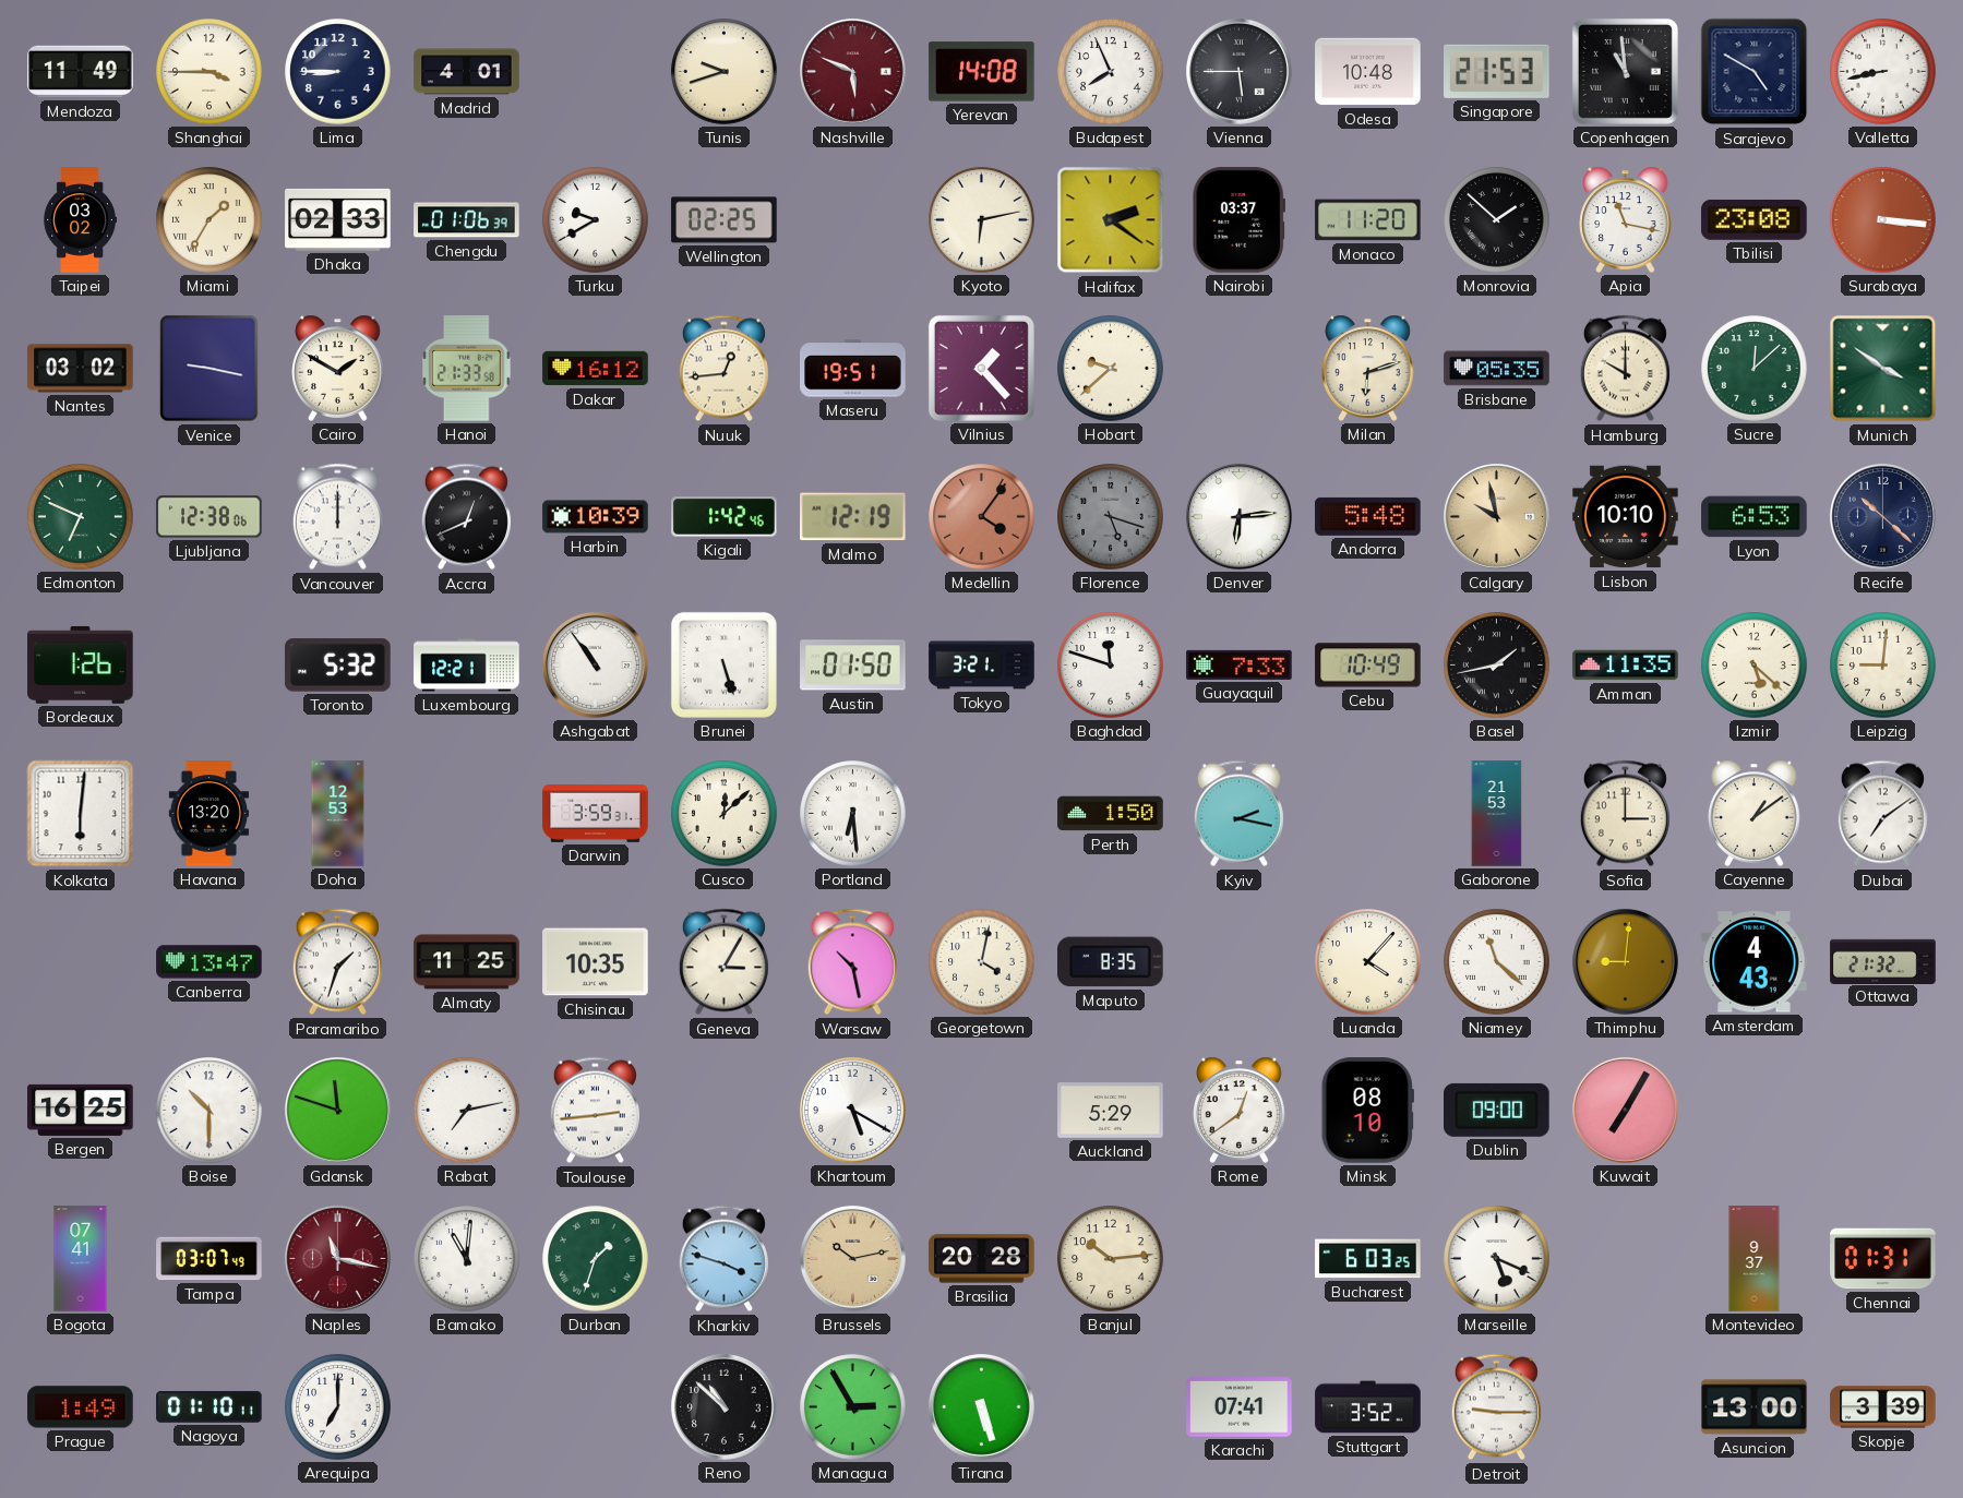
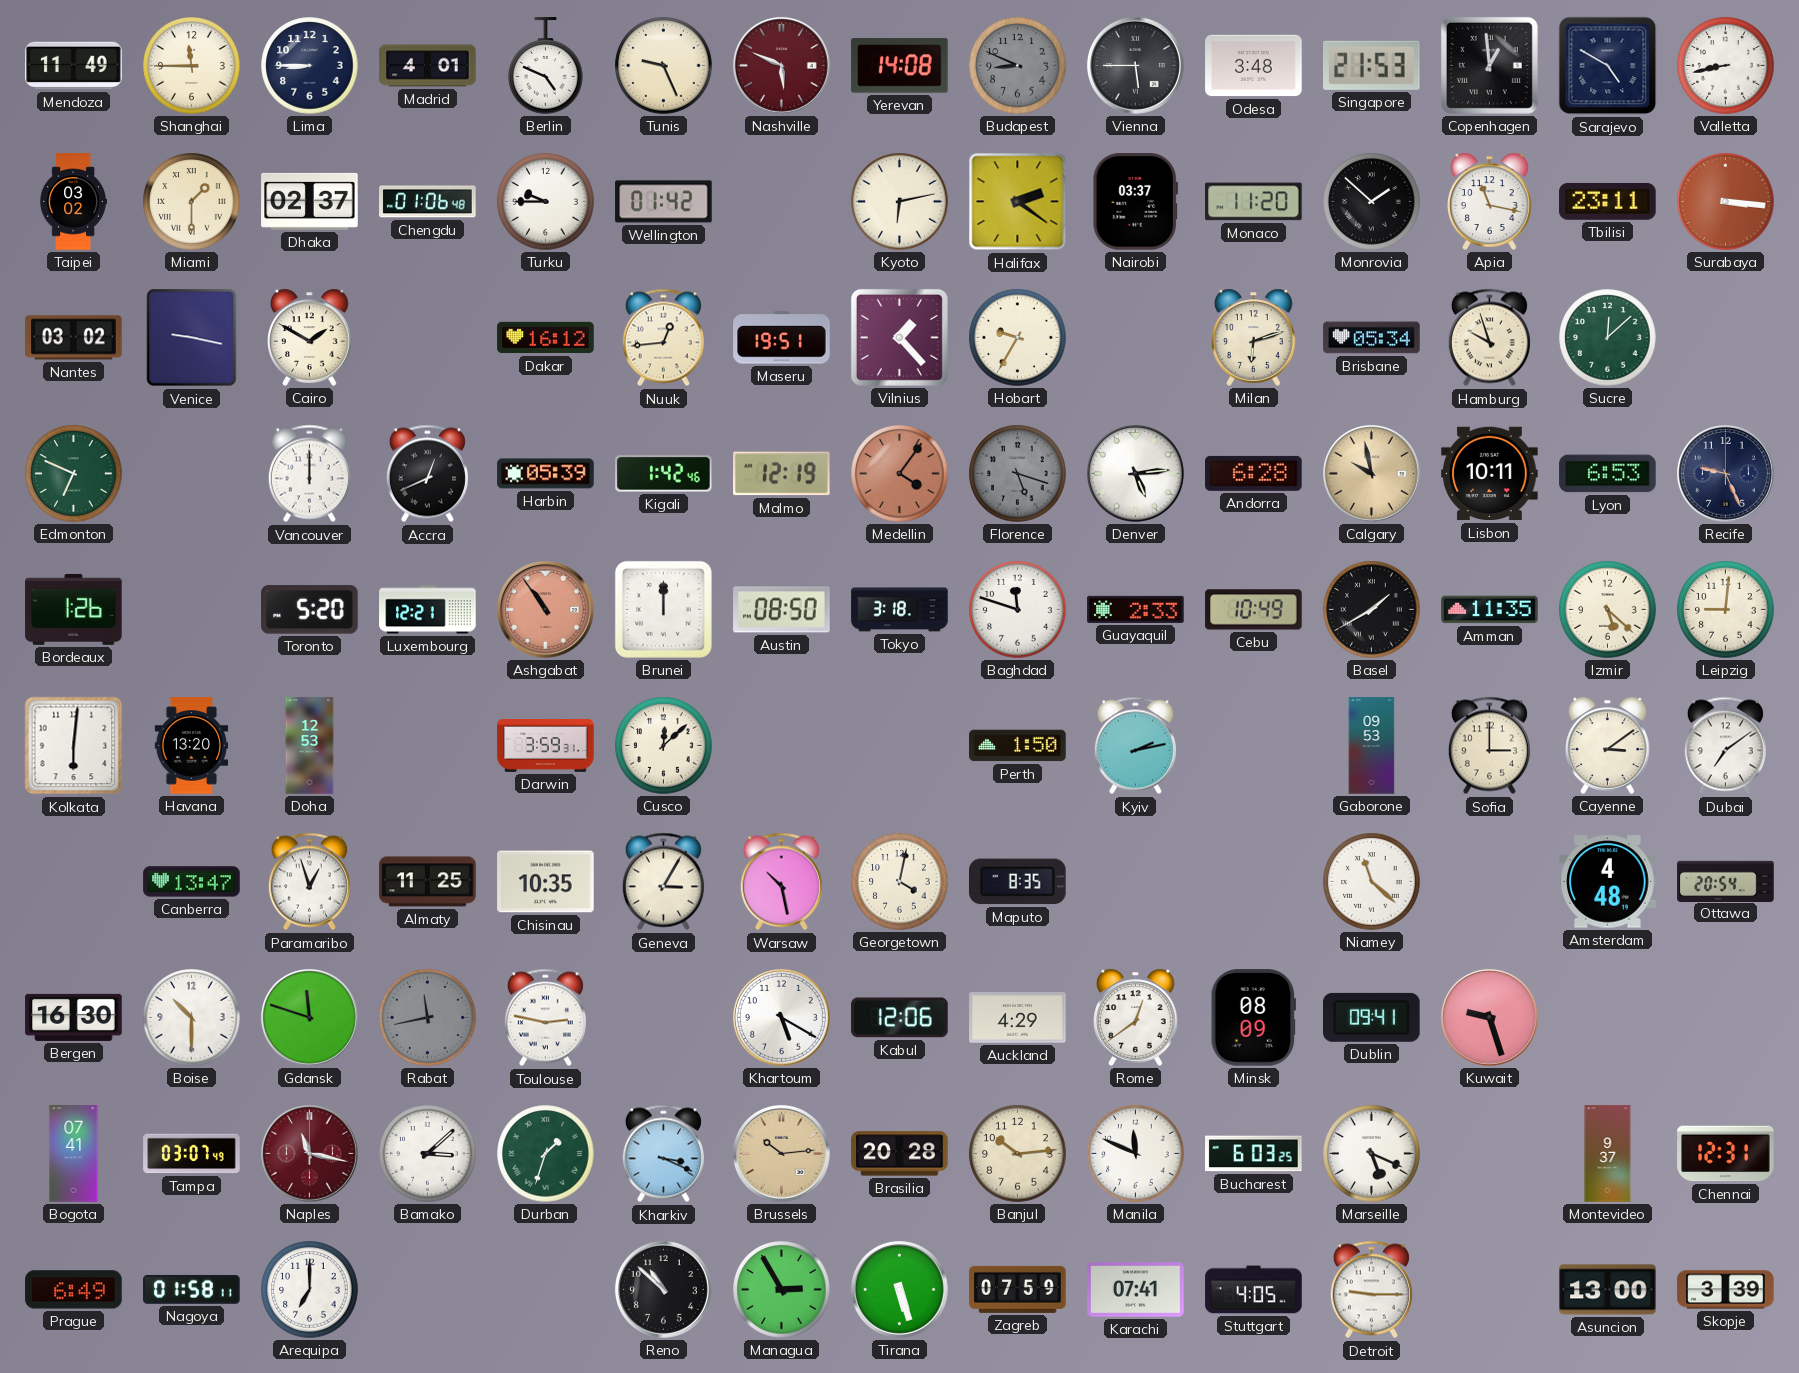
Shanghai: 3:45 -> 11:45 (192, 66)
Berlin: none -> 4:49 (546, 66)
Tunis: 9:42 -> 9:26 (664, 66)
Budapest: 7:56 -> 8:49 (1018, 66)
Budapest dial: white -> grey (1018, 66)
Odesa: 10:48 -> 3:48 (1254, 66)
Copenhagen: 10:59 -> 12:59 (1489, 65)
Miami: 1:35 -> 1:30 (192, 202)
Dhaka: 02:33 -> 02:37 (310, 201)
Chengdu: 01:06:39 -> 01:06:48 (428, 202)
Turku: 9:40 -> 9:45 (546, 202)
Wellington: 02:25 -> 01:42 (664, 202)
Tbilisi: 23:08 -> 23:11 (1608, 201)
Hanoi: 21:33 -> none (467, 369)
Hobart: 9:38 -> 9:35 (1018, 338)
Brisbane: 05:35 -> 05:34 (1372, 338)
Hamburg: 10:00 -> 9:57 (1489, 338)
Munich: 3:51 -> none (1883, 369)
Ljubljana: 12:38 -> none (210, 517)
Harbin: 10:39 -> 05:39 (546, 474)
Denver: 6:14 -> 5:14 (1135, 473)
Andorra: 5:48 -> 6:28 (1254, 473)
Lisbon: 10:10 -> 10:11 (1490, 474)
Recife: 10:22 -> 9:26 (1725, 473)
Toronto: 5:32 -> 5:20 (310, 610)
Ashgabat dial: white -> salmon (545, 609)
Brunei: 5:27 -> 12:00 (663, 609)
Austin: 01:50 -> 08:50 (782, 610)
Tokyo: 3:21 -> 3:18 (900, 610)
Guayaquil: 7:33 -> 2:33 (1136, 609)
Basel: 1:43 -> 1:40 (1372, 610)
Portland: 6:29 -> none (853, 814)
Kyiv: 2:17 -> 2:13 (1135, 746)
Gaborone: 21:53 -> 09:53 (1372, 746)
Cayenne: 1:09 -> 3:09 (1608, 745)
Paramaribo: 1:33 -> 12:57 (309, 882)
Luanda: 4:07 -> none (1368, 962)
Thimphu: 9:01 -> none (1625, 961)
Amsterdam: 4:43 -> 4:48 (1608, 882)
Ottawa: 21:32 -> 20:54 (1726, 881)
Bergen: 16:25 -> 16:30 (74, 1017)
Rabat: 7:13 -> 11:43 (428, 1018)
Rabat dial: white -> grey (428, 1018)
Toulouse: 2:44 -> 2:47 (545, 1018)
Kabul: none -> 12:06 (900, 1018)
Auckland: 5:29 -> 4:29 (1018, 1018)
Minsk: 08:10 -> 08:09 (1253, 1018)
Dublin: 09:00 -> 09:41 (1372, 1017)
Kuwait: 7:05 -> 9:27 (1489, 1017)
Bamako: 11:01 -> 3:08 (428, 1154)
Kharkiv: 3:48 -> 3:19 (663, 1154)
Brussels: 10:13 -> 10:14 (781, 1153)
Manila: none -> 11:49 (1136, 1154)
Chennai: 01:31 -> 12:31 (1726, 1154)
Prague: 1:49 -> 6:49 (74, 1290)
Nagoya: 01:10 -> 01:58 (192, 1289)
Zagreb: none -> 07:59 (1018, 1289)
Stuttgart: 3:52 -> 4:05 (1254, 1290)
